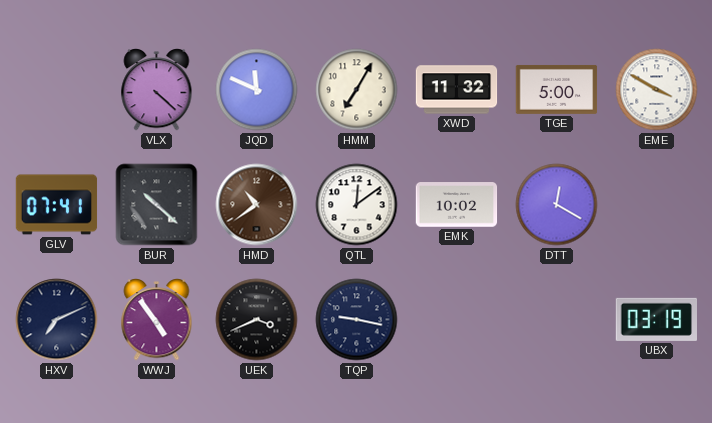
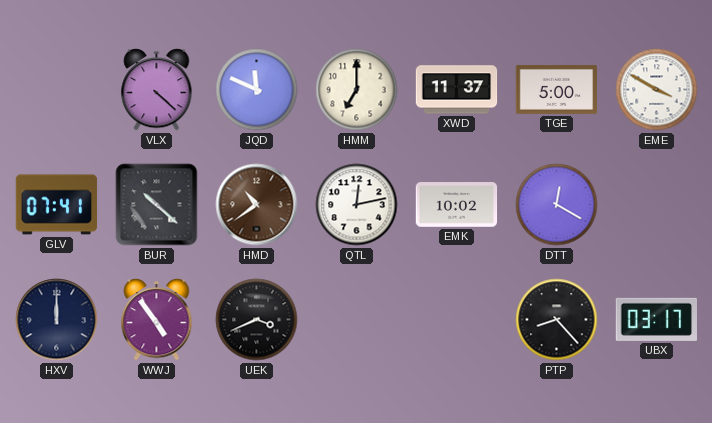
HMM: 7:05 -> 7:00 (357, 90)
XWD: 11:32 -> 11:37 (457, 90)
QTL: 12:09 -> 12:13 (357, 205)
HXV: 7:11 -> 12:00 (57, 320)
TQP: 9:17 -> none (357, 320)
PTP: none -> 8:23 (557, 320)
UBX: 03:19 -> 03:17 (656, 319)
